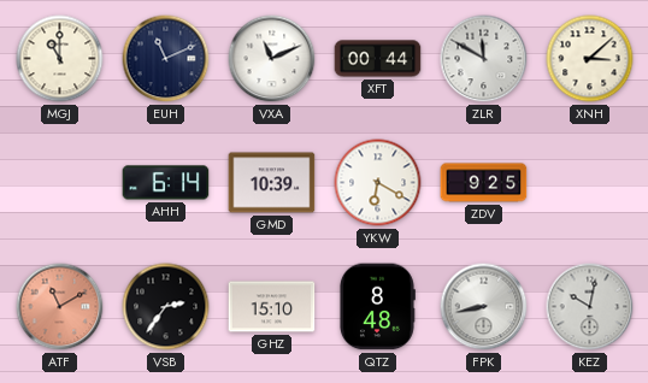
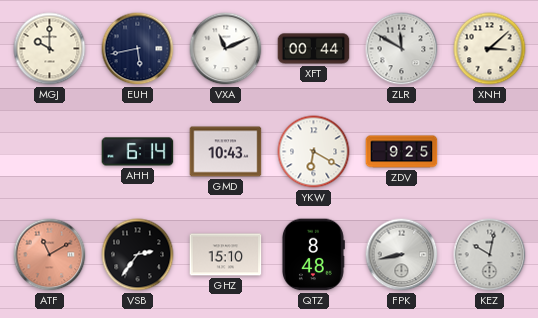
MGJ: 11:00 -> 10:00 (50, 49)
EUH: 11:11 -> 5:43 (138, 49)
GMD: 10:39 -> 10:43 (226, 152)
